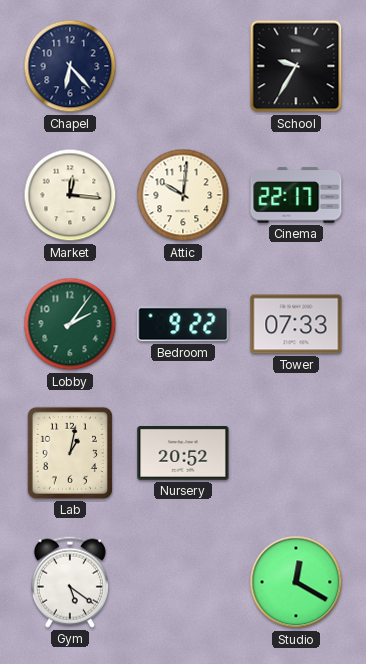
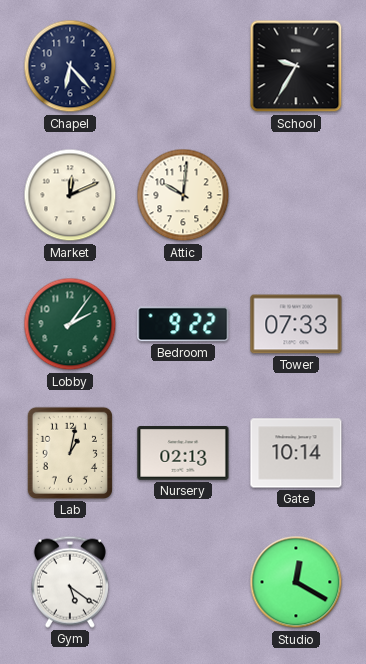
Market: 12:16 -> 12:11 (70, 195)
Cinema: 22:17 -> none (296, 195)
Nursery: 20:52 -> 02:13 (183, 454)
Gate: none -> 10:14 (296, 453)
